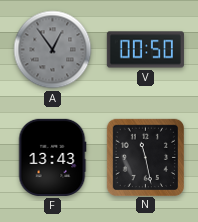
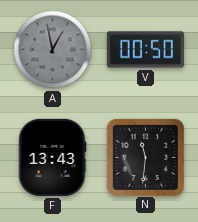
A: 12:54 -> 12:58 (53, 50)
N: 11:28 -> 11:31 (145, 157)
